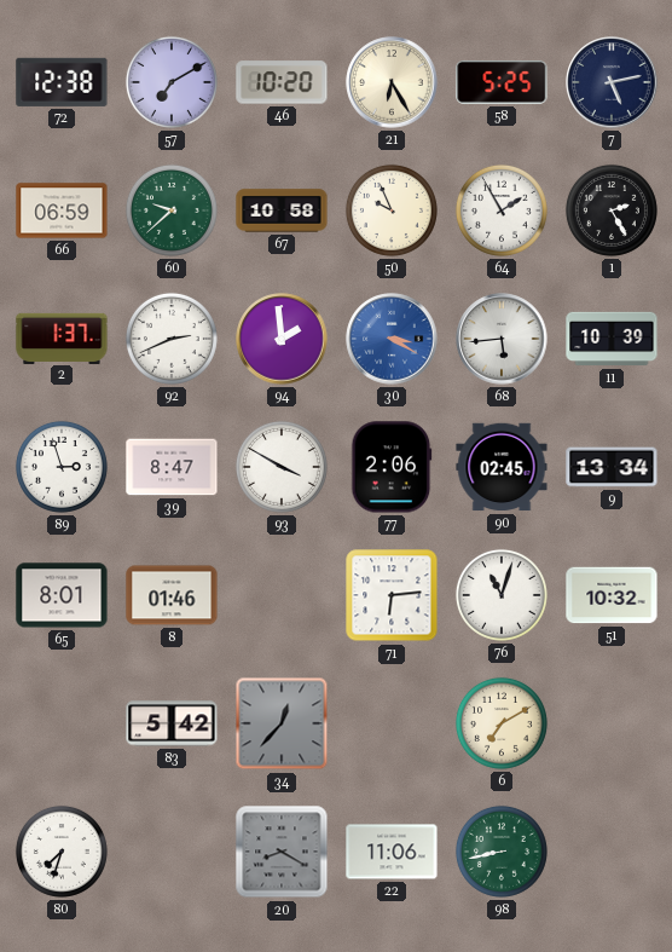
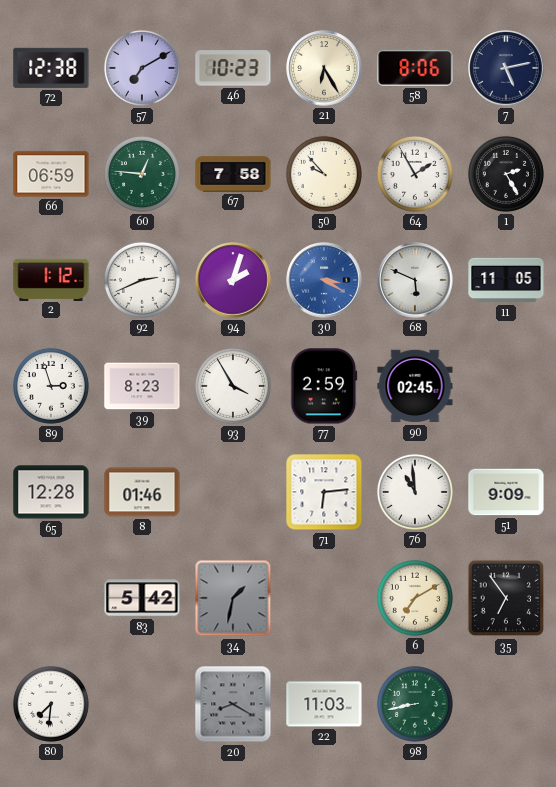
46: 10:20 -> 10:23 (233, 68)
58: 5:25 -> 8:06 (415, 68)
60: 9:38 -> 12:46 (142, 174)
67: 10:58 -> 7:58 (233, 174)
50: 9:56 -> 9:53 (324, 174)
2: 1:37 -> 1:12 (51, 279)
94: 1:59 -> 2:03 (233, 280)
68: 5:44 -> 5:49 (415, 280)
11: 10:39 -> 11:05 (506, 280)
39: 8:47 -> 8:23 (142, 386)
93: 3:50 -> 3:55 (233, 386)
77: 2:06 -> 2:59 (324, 386)
9: 13:34 -> none (612, 467)
65: 8:01 -> 12:28 (51, 492)
76: 11:03 -> 10:59 (415, 492)
51: 10:32 -> 9:09 (506, 492)
34: 12:37 -> 1:32 (233, 598)
35: none -> 6:54 (506, 598)
80: 7:33 -> 7:31 (51, 704)
22: 11:06 -> 11:03 (324, 704)
